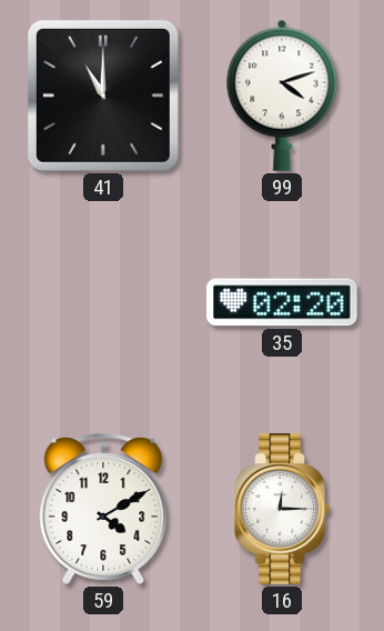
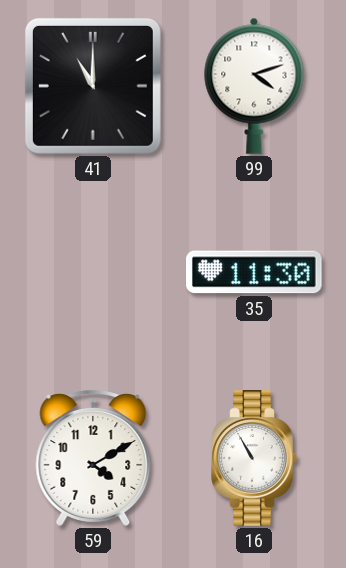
35: 02:20 -> 11:30 (255, 272)
16: 12:15 -> 10:55 (254, 458)
